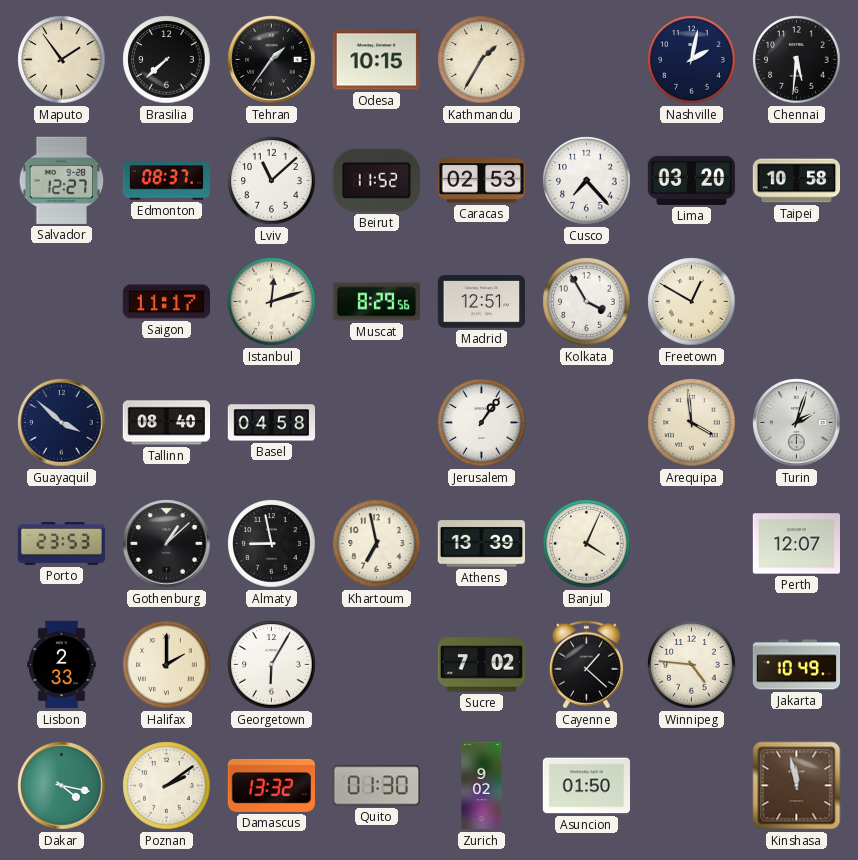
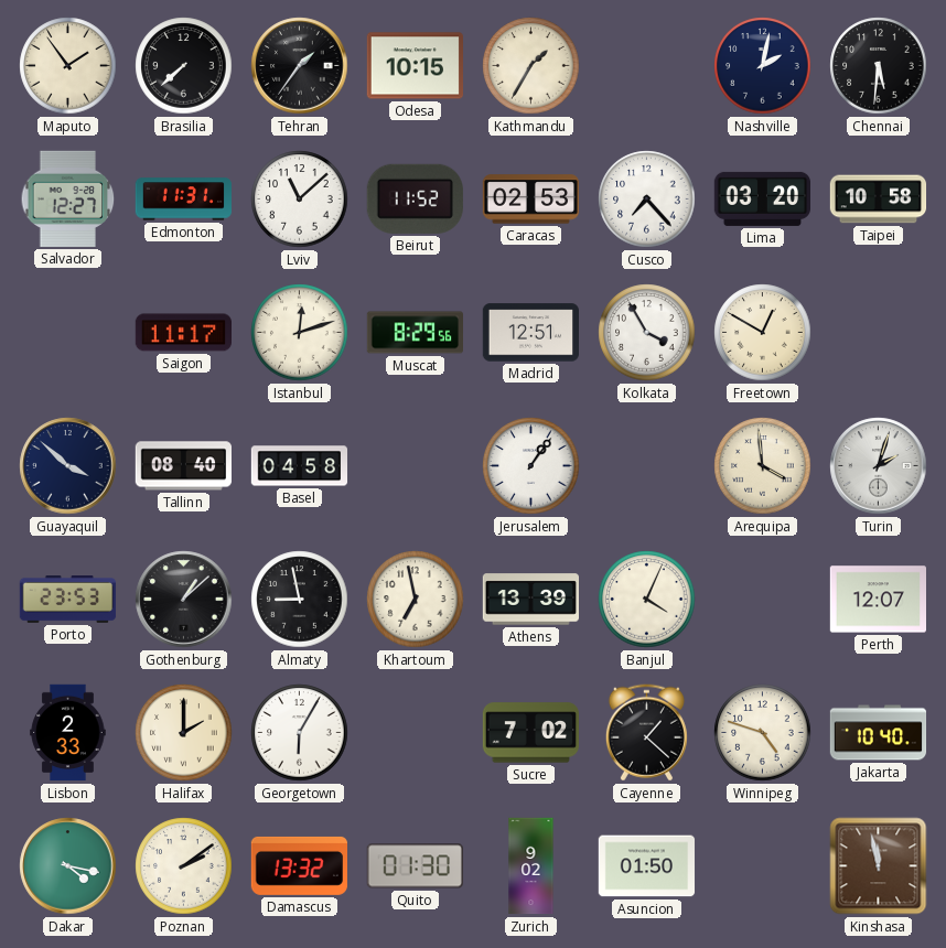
Edmonton: 08:37 -> 11:31 (183, 200)
Winnipeg: 4:46 -> 4:48 (763, 733)
Jakarta: 10:49 -> 10:40 (879, 733)
